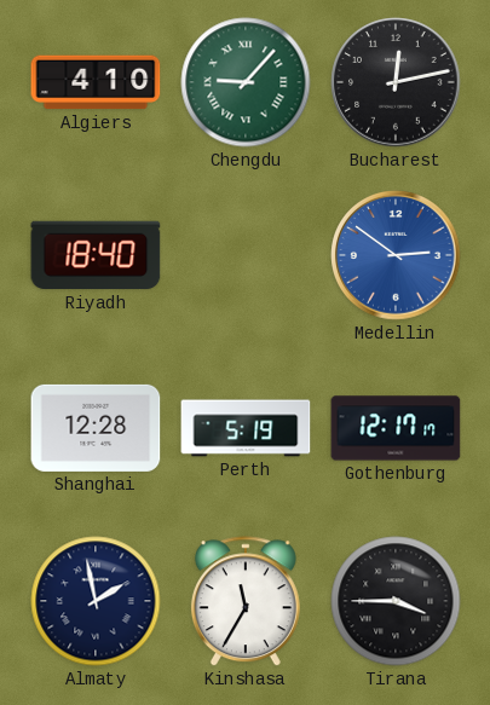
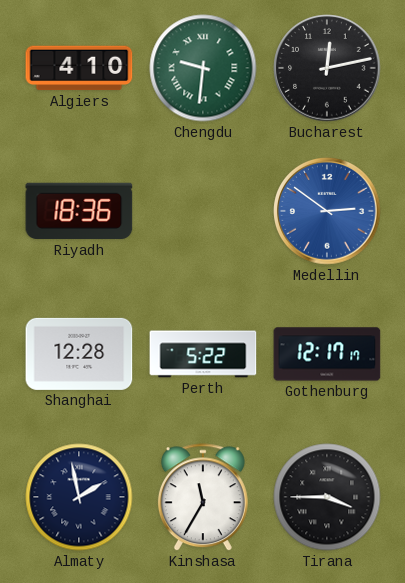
Chengdu: 9:07 -> 9:31 (203, 68)
Riyadh: 18:40 -> 18:36 (79, 211)
Perth: 5:19 -> 5:22 (203, 354)
